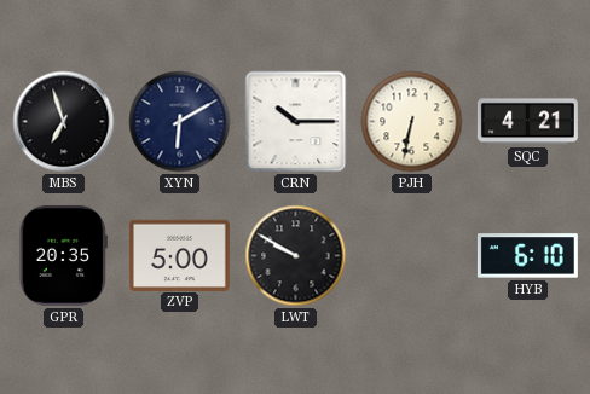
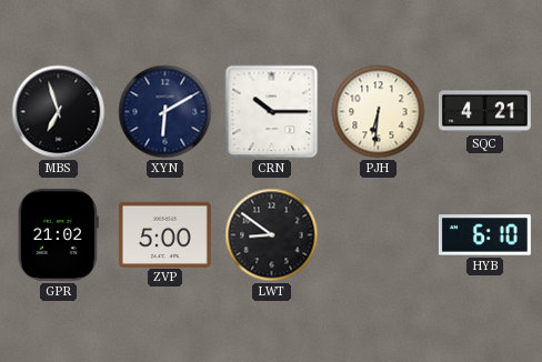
PJH: 6:32 -> 6:31 (379, 112)
GPR: 20:35 -> 21:02 (58, 234)
LWT: 9:50 -> 8:51 (272, 235)
